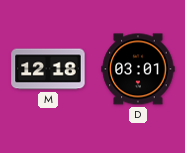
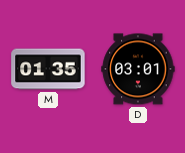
M: 12:18 -> 01:35 (48, 69)
